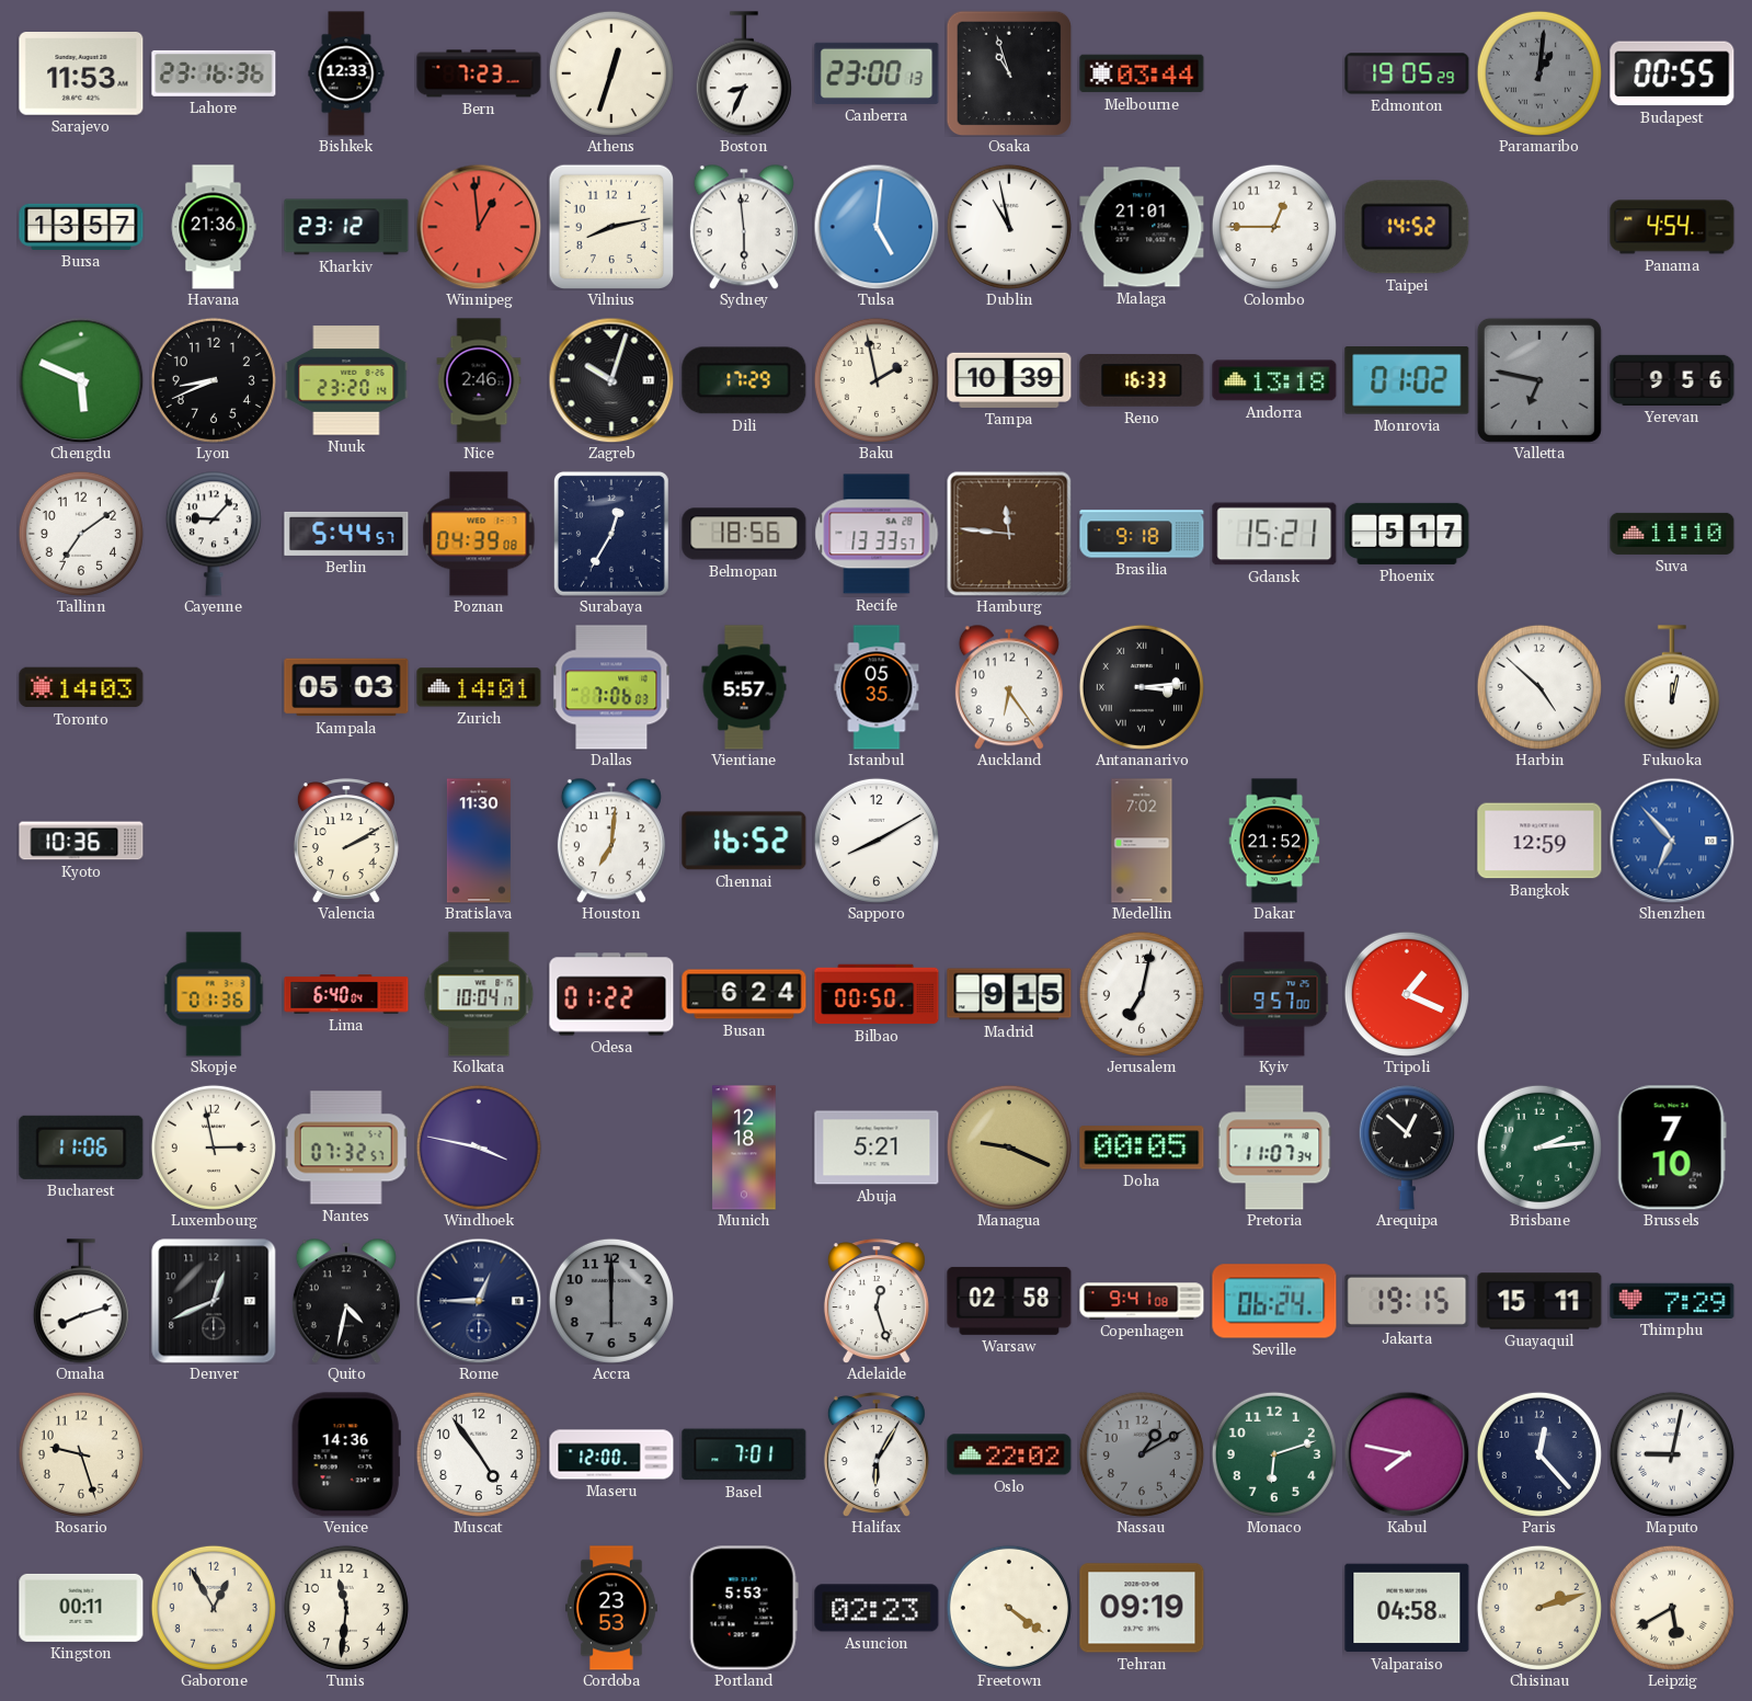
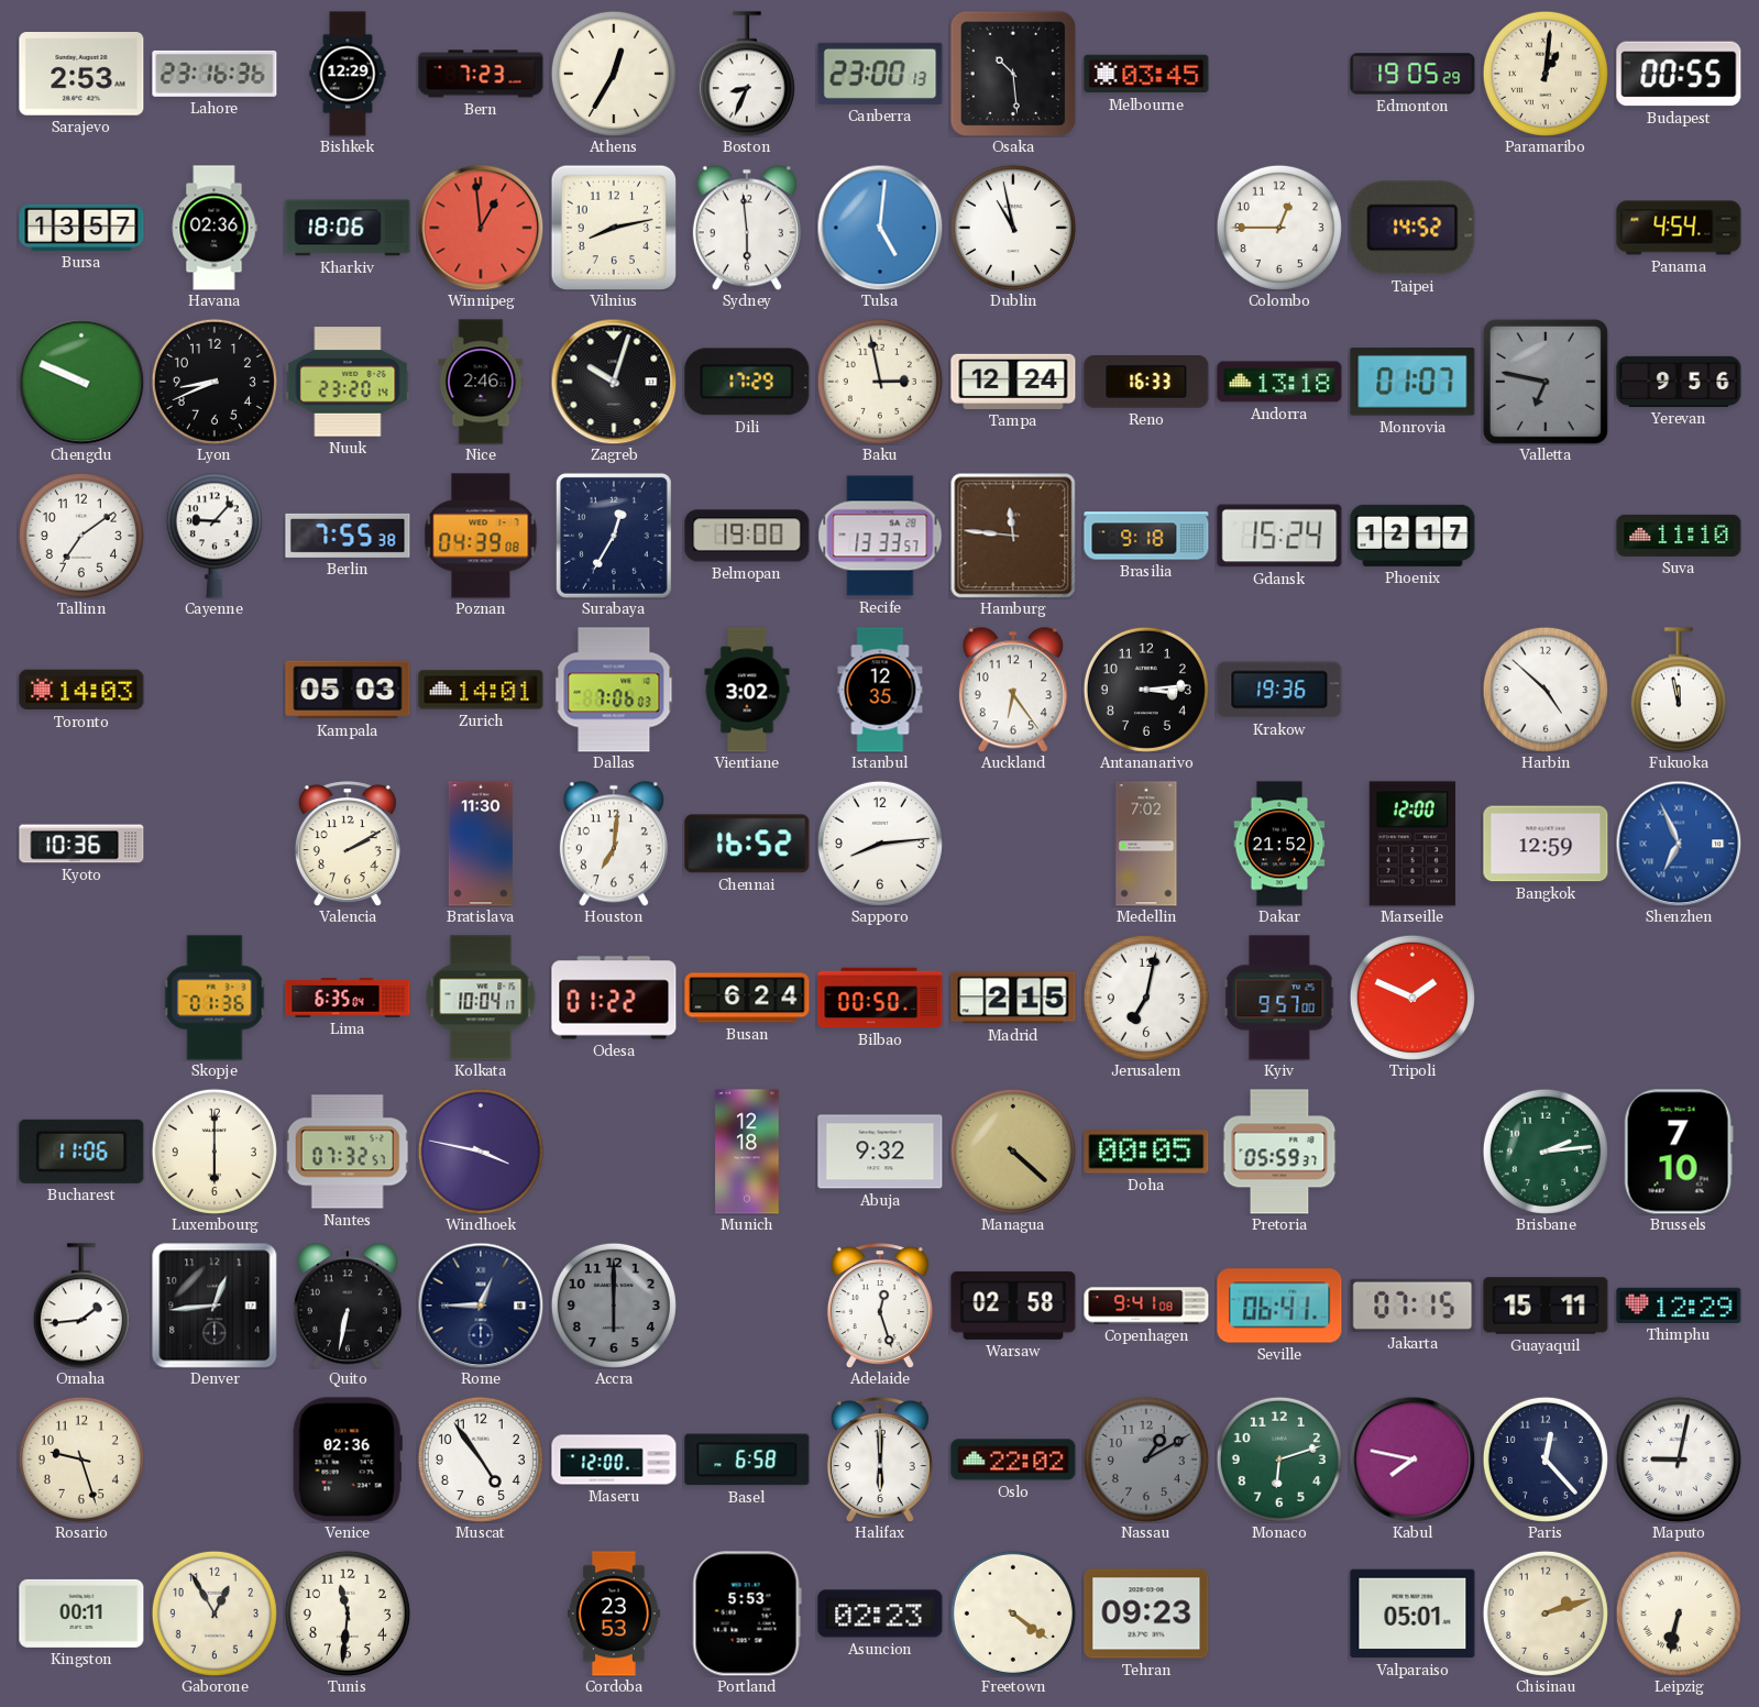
Sarajevo: 11:53 -> 2:53 (81, 75)
Bishkek: 12:33 -> 12:29 (348, 74)
Athens: 12:33 -> 12:35 (614, 74)
Osaka: 10:57 -> 10:29 (1012, 73)
Melbourne: 03:44 -> 03:45 (1146, 74)
Paramaribo dial: grey -> cream (1546, 74)
Havana: 21:36 -> 02:36 (215, 228)
Kharkiv: 23:12 -> 18:06 (348, 228)
Malaga: 21:01 -> none (1142, 227)
Chengdu: 5:49 -> 9:49 (81, 382)
Baku: 1:58 -> 2:58 (880, 382)
Tampa: 10:39 -> 12:24 (1013, 382)
Monrovia: 01:02 -> 01:07 (1412, 382)
Berlin: 5:44 -> 7:55 (348, 536)
Belmopan: 18:56 -> 19:00 (747, 536)
Gdansk: 15:21 -> 15:24 (1279, 536)
Phoenix: 5:17 -> 12:17 (1412, 536)
Vientiane: 5:57 -> 3:02 (747, 690)
Istanbul: 05:35 -> 12:35 (880, 690)
Antananarivo numerals: Roman -> Arabic (1146, 690)
Krakow: none -> 19:36 (1279, 690)
Fukuoka: 12:02 -> 11:58 (1679, 690)
Sapporo: 8:10 -> 8:14 (880, 844)
Marseille: none -> 12:00 (1412, 844)
Shenzhen: 6:53 -> 6:56 (1679, 844)
Lima: 6:40 -> 6:35 (348, 998)
Madrid: 9:15 -> 2:15 (1013, 998)
Tripoli: 1:19 -> 1:49 (1412, 998)
Luxembourg: 2:58 -> 6:00 (215, 1152)
Abuja: 5:21 -> 9:32 (880, 1152)
Managua: 9:19 -> 4:22 (1013, 1152)
Pretoria: 11:07 -> 05:59 (1279, 1152)
Arequipa: 12:52 -> none (1407, 1148)
Omaha: 8:12 -> 1:44 (81, 1306)
Denver: 12:41 -> 12:44 (215, 1306)
Quito: 4:32 -> 6:32 (348, 1306)
Seville: 06:24 -> 06:41 (1279, 1306)
Jakarta: 19:15 -> 07:15 (1412, 1306)
Thimphu: 7:29 -> 12:29 (1679, 1306)
Venice: 14:36 -> 02:36 (348, 1460)
Basel: 7:01 -> 6:58 (747, 1460)
Halifax: 6:05 -> 6:00 (880, 1460)
Tehran: 09:19 -> 09:23 (1146, 1614)
Valparaiso: 04:58 -> 05:01 (1412, 1614)
Leipzig: 5:40 -> 6:32 (1679, 1614)
